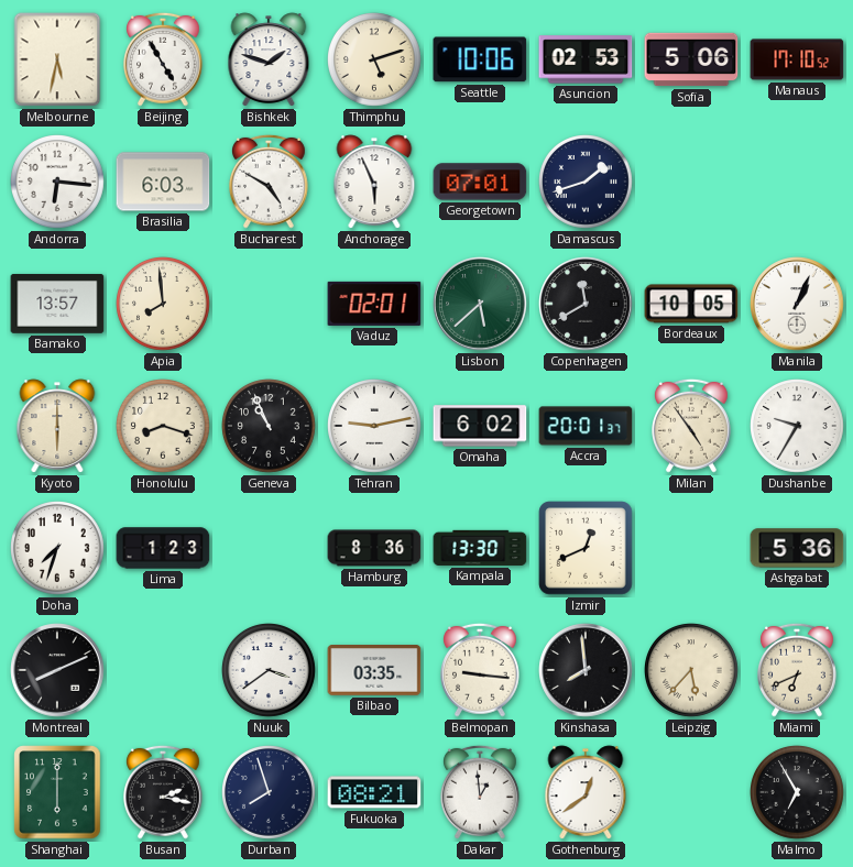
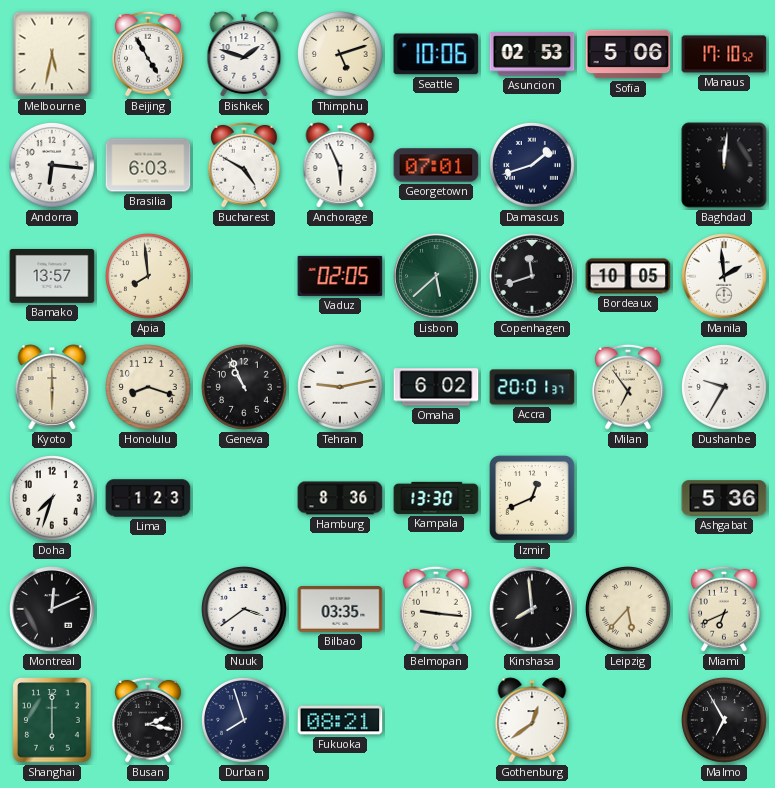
Baghdad: none -> 12:01 (724, 165)
Vaduz: 02:01 -> 02:05 (340, 276)
Copenhagen: 11:40 -> 11:42 (532, 276)
Manila: 1:04 -> 1:59 (724, 276)
Milan: 4:54 -> 6:54 (629, 387)
Montreal: 8:11 -> 12:11 (52, 609)
Dakar: 12:59 -> none (481, 792)
